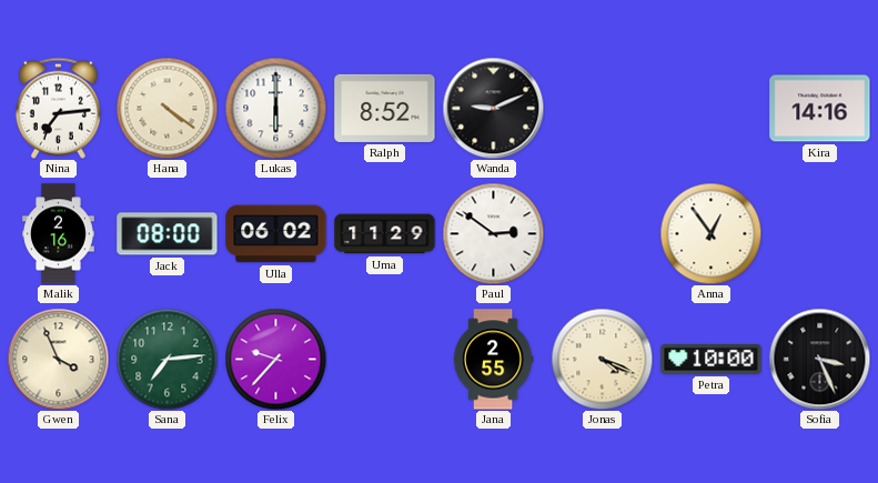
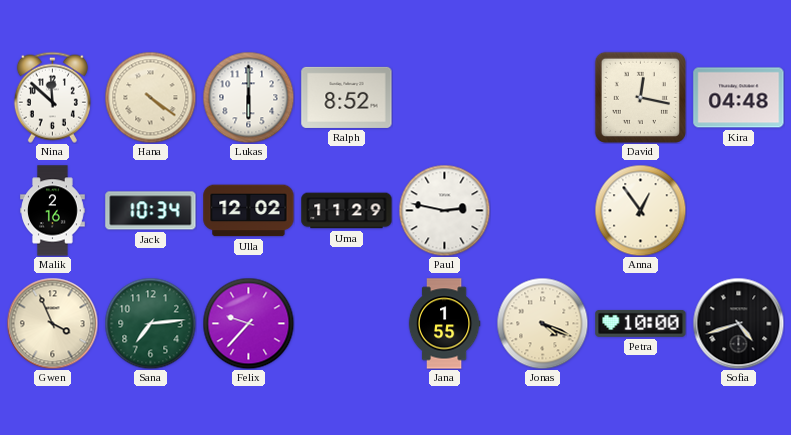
Nina: 7:14 -> 11:52 (52, 97)
Wanda: 9:11 -> none (493, 108)
David: none -> 12:17 (640, 97)
Kira: 14:16 -> 04:48 (739, 98)
Jack: 08:00 -> 10:34 (151, 211)
Ulla: 06:02 -> 12:02 (249, 211)
Paul: 2:51 -> 2:47 (444, 210)
Jana: 2:55 -> 1:55 (444, 324)
Sofia: 3:26 -> 4:42 (738, 323)
